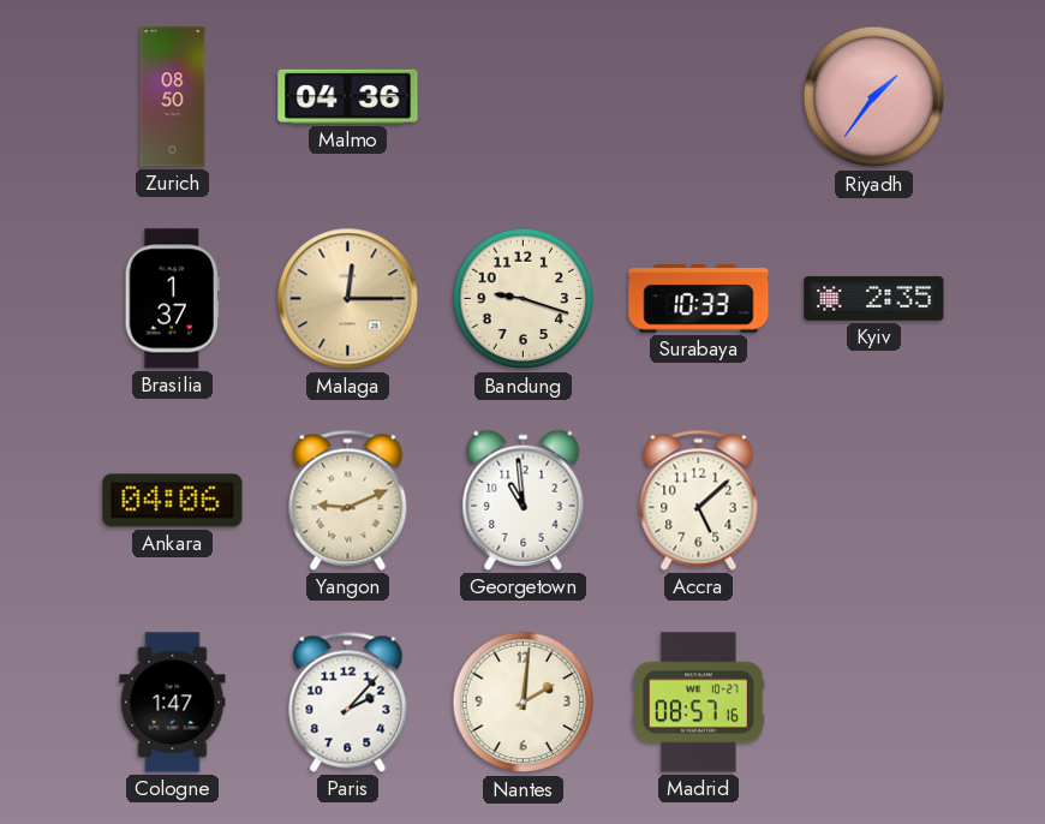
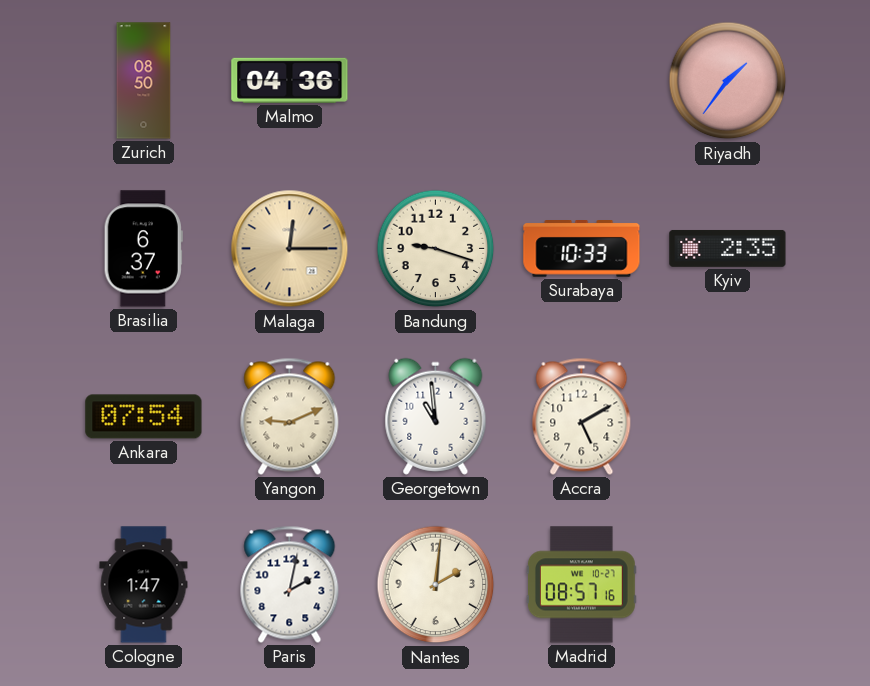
Brasilia: 1:37 -> 6:37 (143, 249)
Ankara: 04:06 -> 07:54 (144, 417)
Accra: 5:08 -> 5:10 (582, 416)
Paris: 2:07 -> 2:02 (290, 584)
